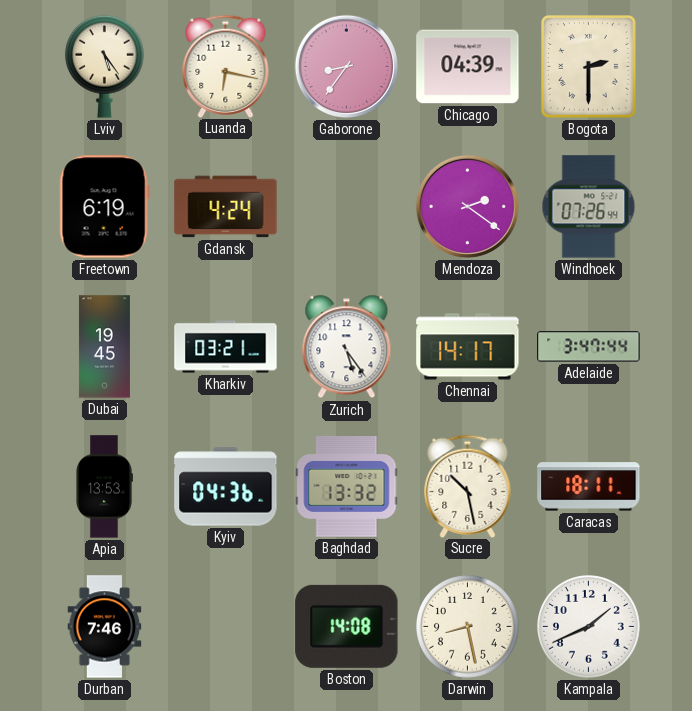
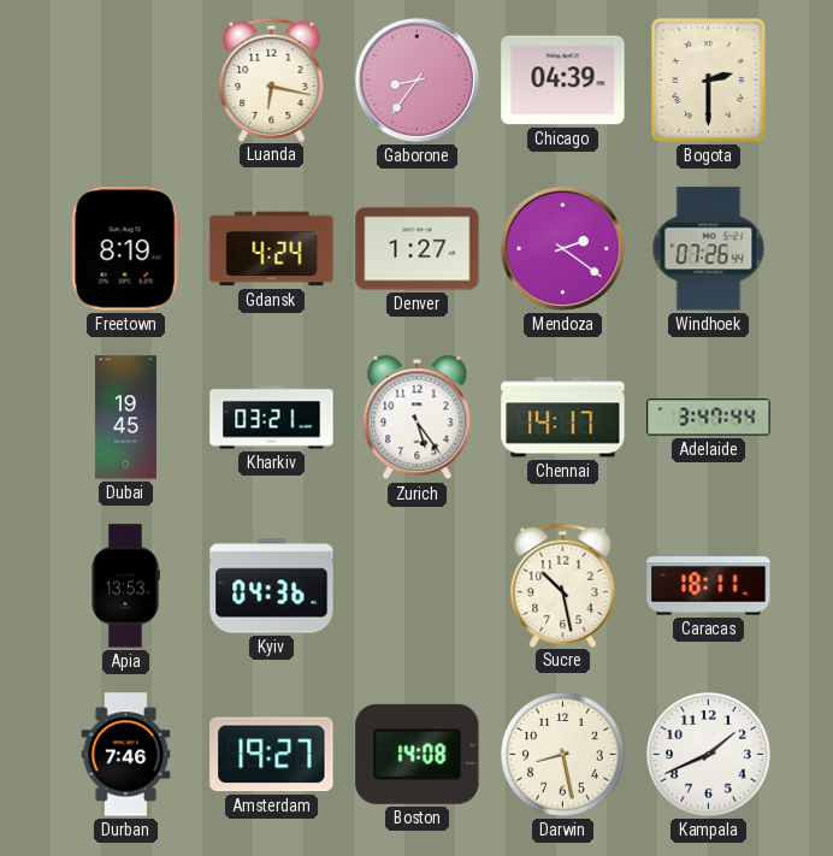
Lviv: 5:24 -> none (104, 66)
Freetown: 6:19 -> 8:19 (125, 249)
Denver: none -> 1:27 (418, 249)
Baghdad: 13:32 -> none (347, 486)
Amsterdam: none -> 19:27 (272, 755)
